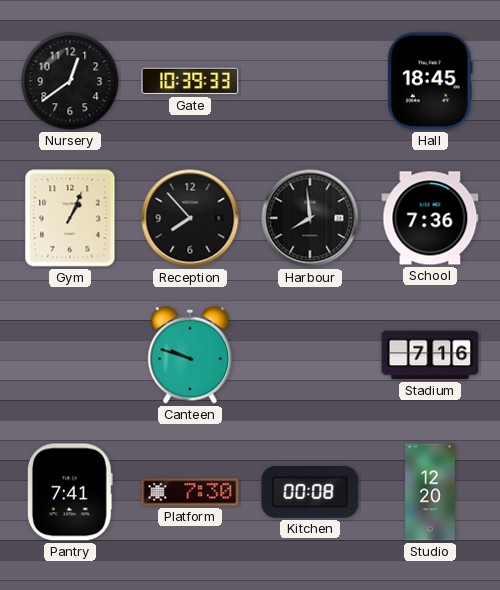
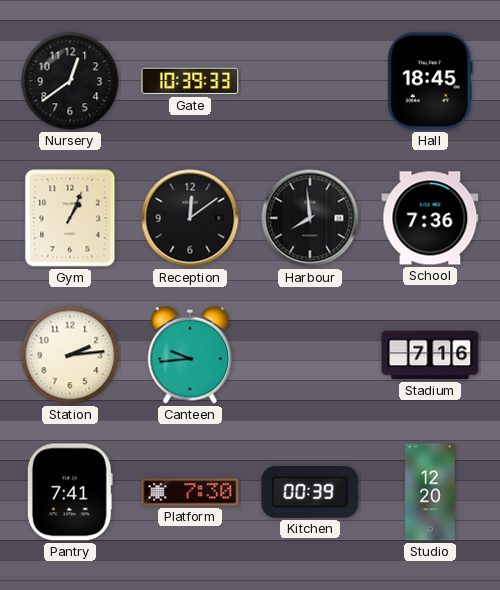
Reception: 7:53 -> 12:09 (190, 218)
Station: none -> 2:14 (70, 355)
Canteen: 9:48 -> 9:44 (190, 355)
Kitchen: 00:08 -> 00:39 (310, 492)
